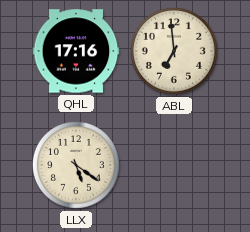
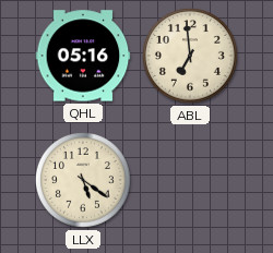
QHL: 17:16 -> 05:16 (83, 56)
